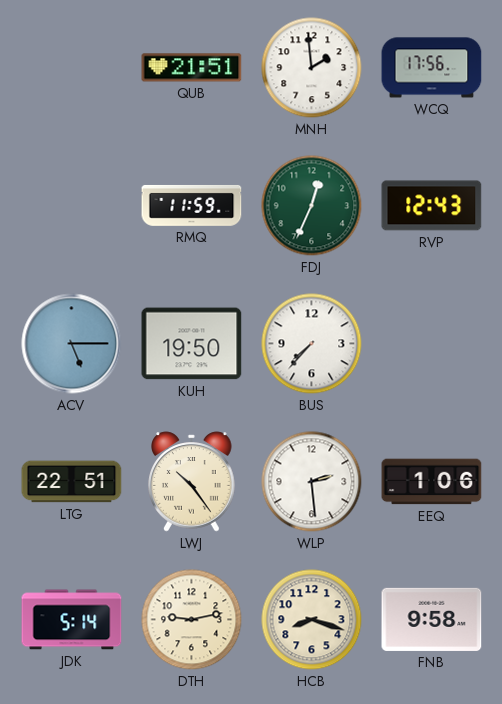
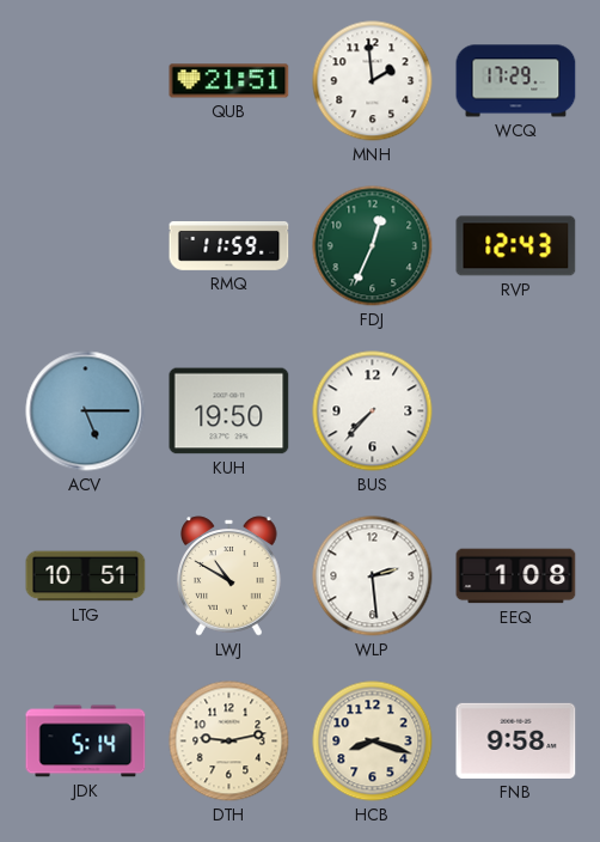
WCQ: 17:56 -> 17:29 (516, 81)
LTG: 22:51 -> 10:51 (86, 576)
LWJ: 10:24 -> 10:50 (229, 576)
EEQ: 1:06 -> 1:08 (516, 576)
